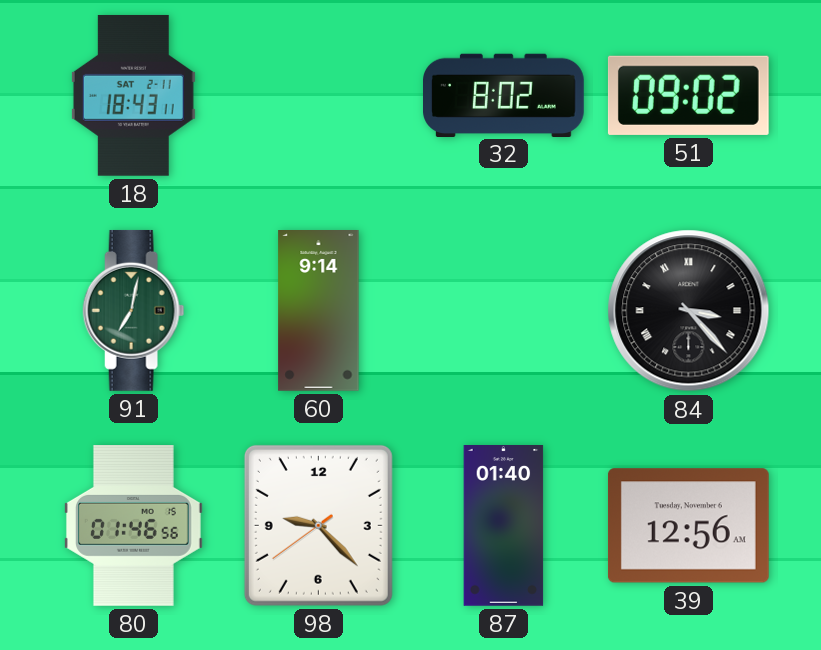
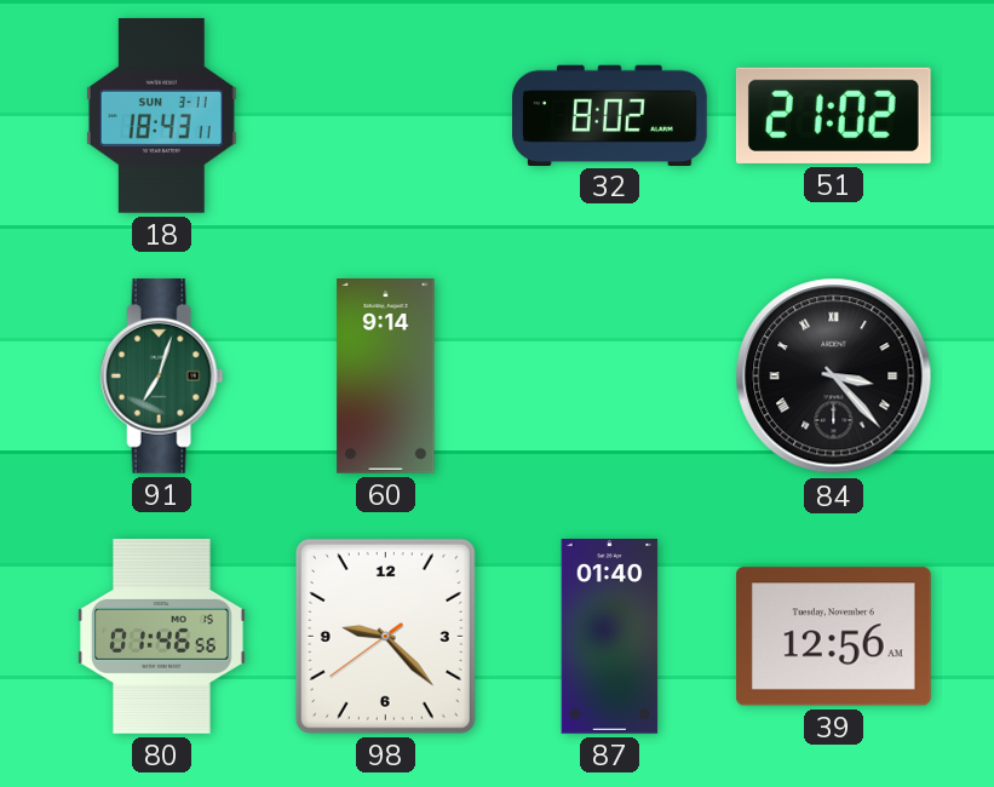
18 date: SAT 2-11 -> SUN 3-11 (161, 115)
51: 09:02 -> 21:02 (833, 115)
91: 7:02 -> 7:03 (162, 375)
